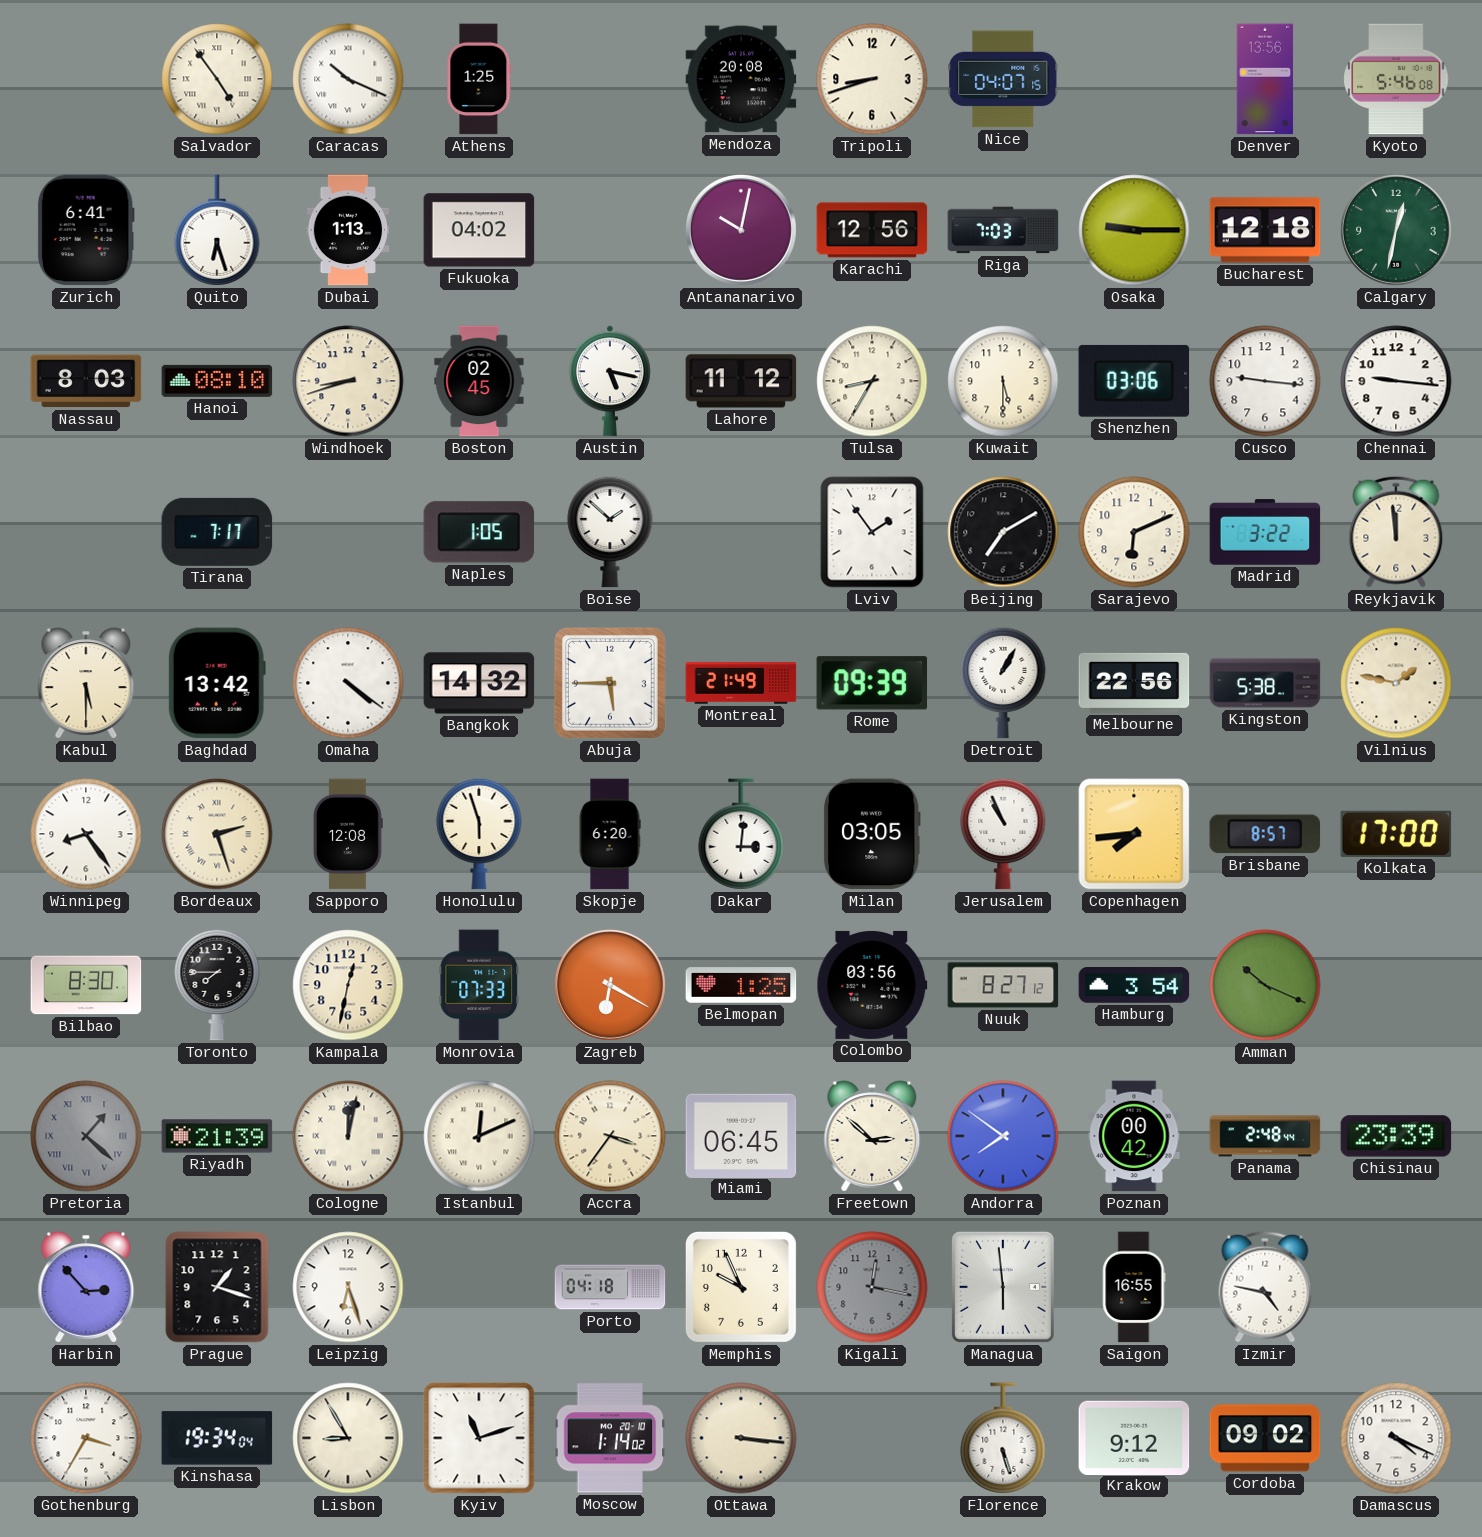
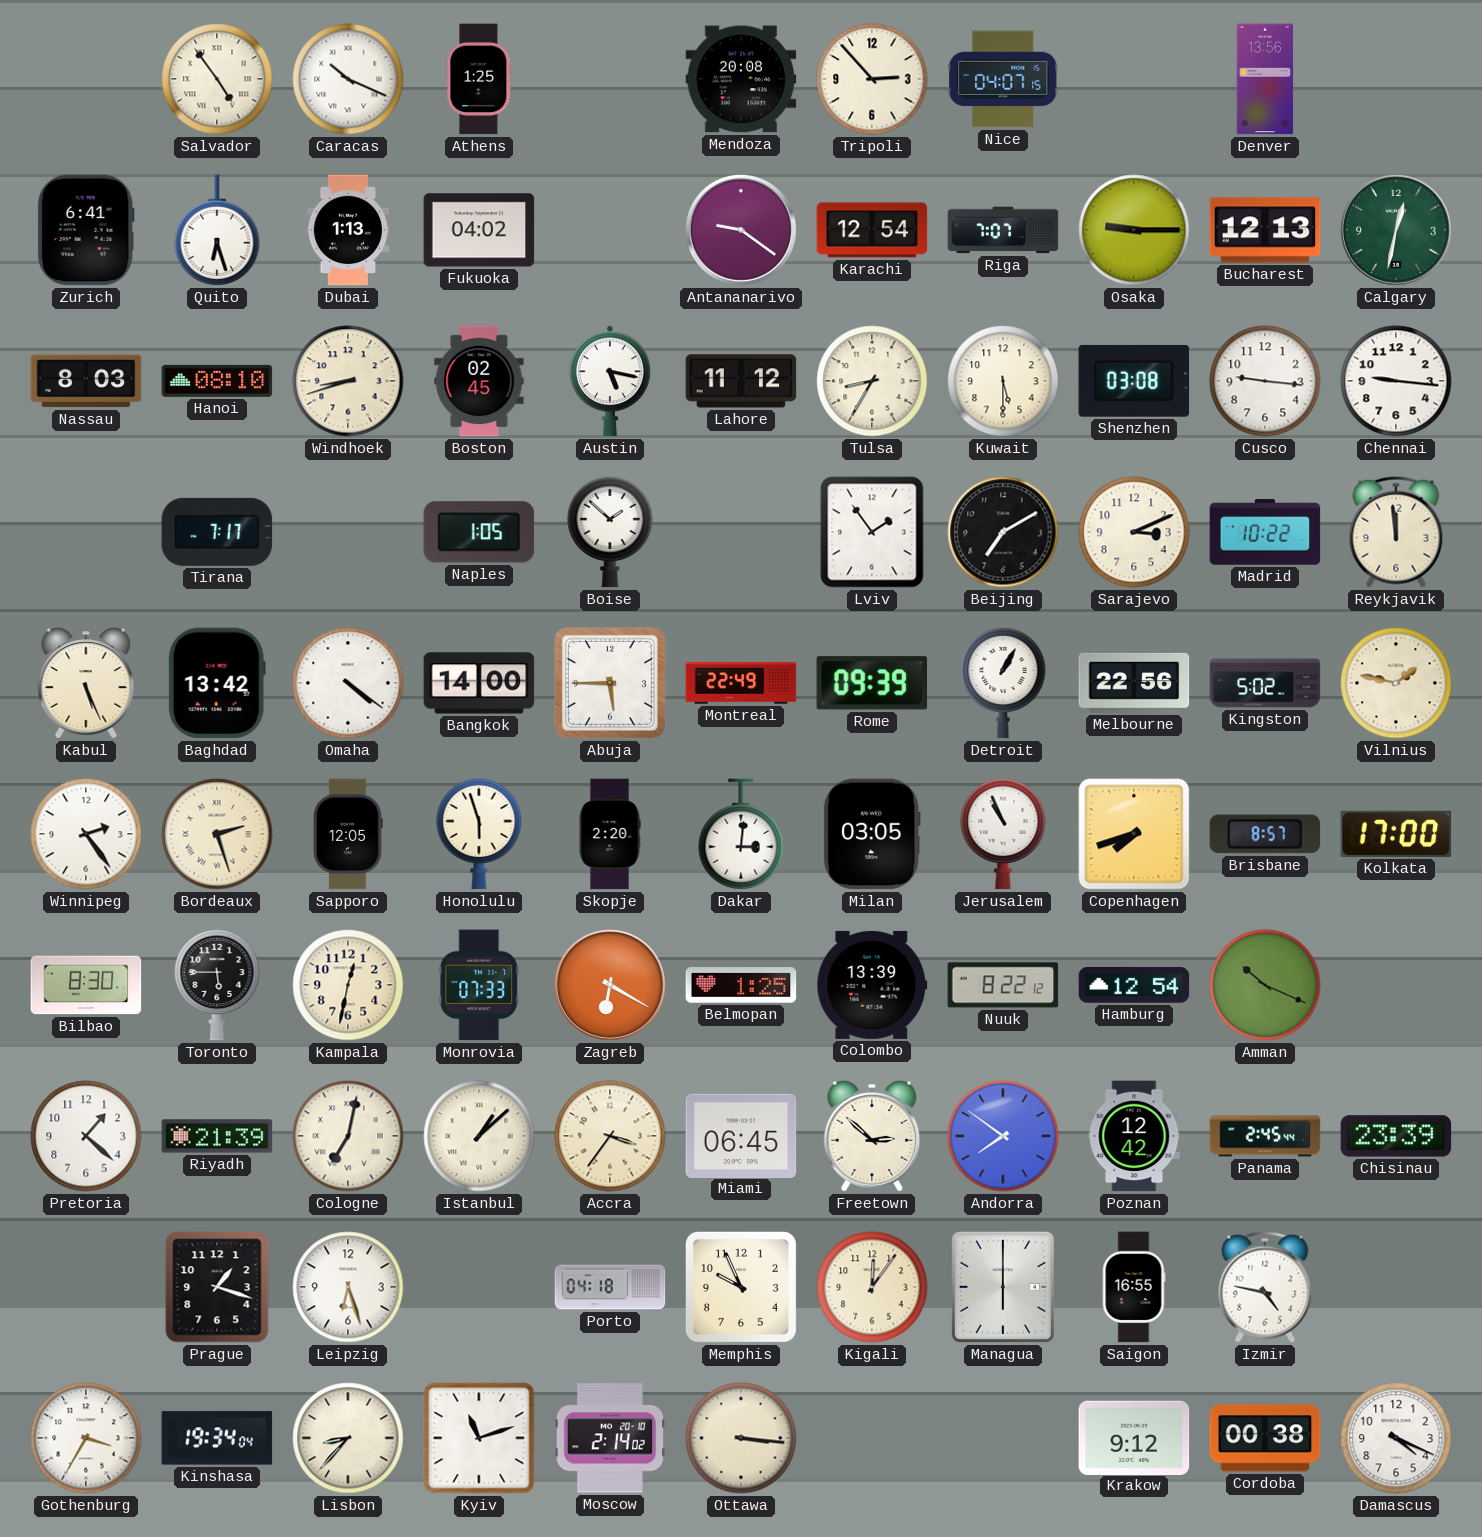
Tripoli: 8:42 -> 2:53 (872, 79)
Kyoto: 5:46 -> none (1396, 79)
Antananarivo: 10:02 -> 9:21 (741, 230)
Karachi: 12:56 -> 12:54 (872, 230)
Riga: 7:03 -> 7:07 (1003, 230)
Bucharest: 12:18 -> 12:13 (1265, 230)
Shenzhen: 03:06 -> 03:08 (1134, 381)
Sarajevo: 6:11 -> 3:11 (1134, 532)
Madrid: 3:22 -> 10:22 (1265, 532)
Kabul: 5:30 -> 5:26 (86, 683)
Bangkok: 14:32 -> 14:00 (479, 683)
Montreal: 21:49 -> 22:49 (741, 683)
Kingston: 5:38 -> 5:02 (1265, 683)
Winnipeg: 8:24 -> 2:24 (86, 834)
Sapporo: 12:08 -> 12:05 (348, 834)
Skopje: 6:20 -> 2:20 (610, 834)
Copenhagen: 7:44 -> 7:42 (1134, 834)
Toronto: 7:45 -> 5:45 (217, 985)
Colombo: 03:56 -> 13:39 (872, 985)
Nuuk: 8:27 -> 8:22 (1003, 985)
Hamburg: 3:54 -> 12:54 (1134, 985)
Pretoria dial: grey -> white (86, 1136)
Pretoria numerals: Roman -> Arabic (86, 1136)
Cologne: 12:02 -> 7:02 (348, 1136)
Istanbul: 12:11 -> 1:08 (479, 1136)
Poznan: 00:42 -> 12:42 (1134, 1136)
Panama: 2:48 -> 2:45 (1265, 1136)
Harbin: 2:53 -> none (86, 1287)
Kigali: 12:17 -> 12:06 (872, 1287)
Kigali dial: grey -> cream (872, 1287)
Managua: 5:59 -> 6:00 (1003, 1287)
Lisbon: 8:55 -> 8:37 (348, 1438)
Moscow: 1:14 -> 2:14 (610, 1438)
Florence: 5:27 -> none (1003, 1438)
Cordoba: 09:02 -> 00:38 (1265, 1438)
